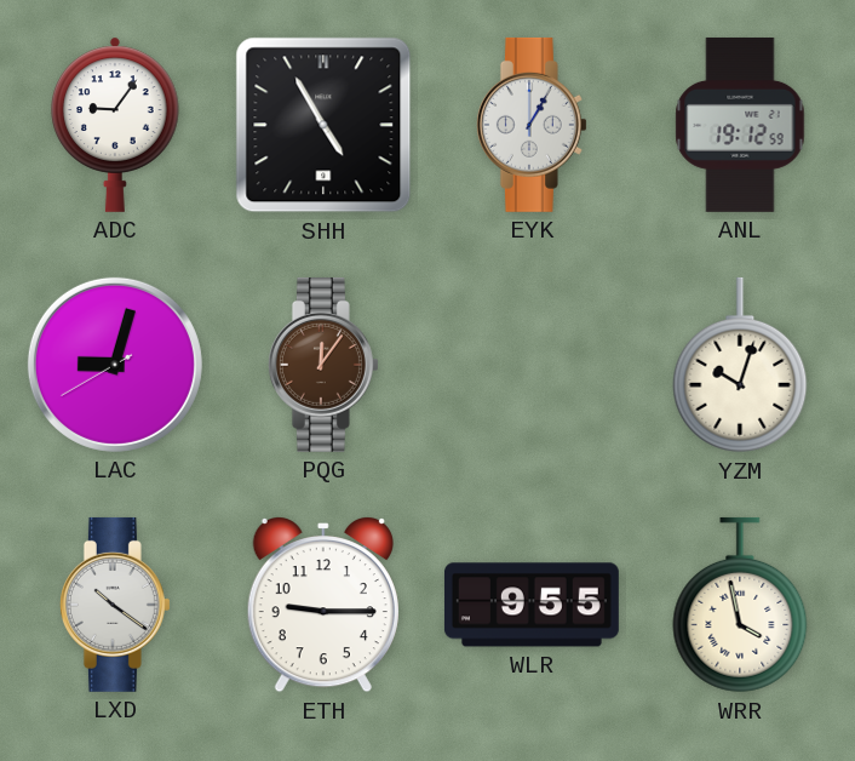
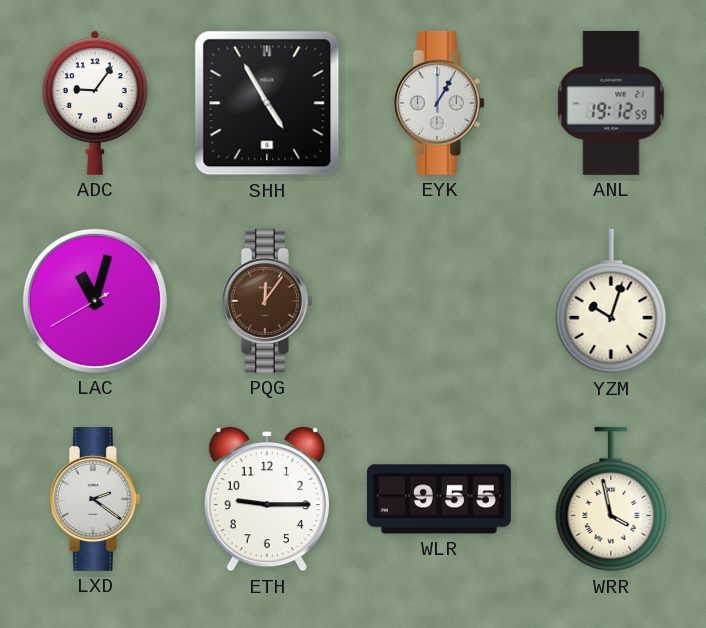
LAC: 9:02 -> 11:02 (95, 301)
LXD: 10:21 -> 2:21 (95, 499)
